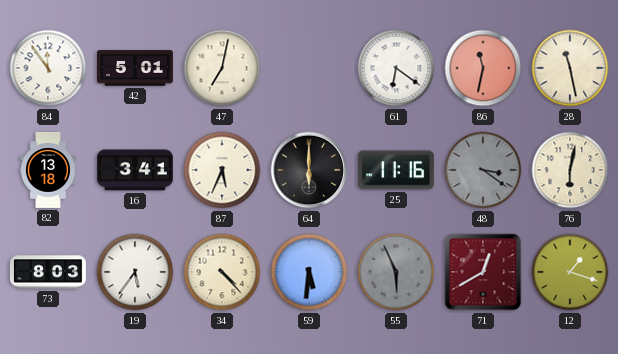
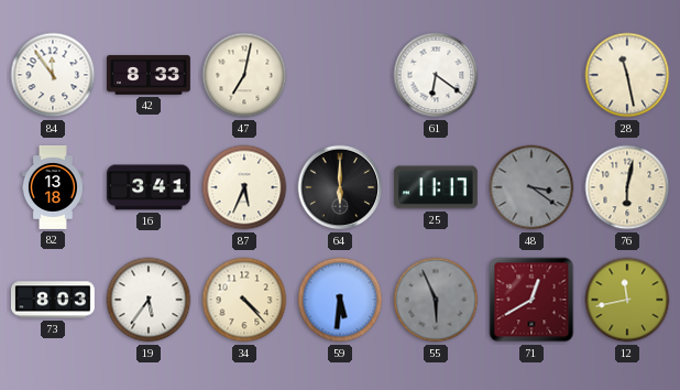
42: 5:01 -> 8:33 (149, 75)
86: 11:32 -> none (483, 68)
25: 11:16 -> 11:17 (436, 187)
12: 1:18 -> 11:43 (627, 300)
